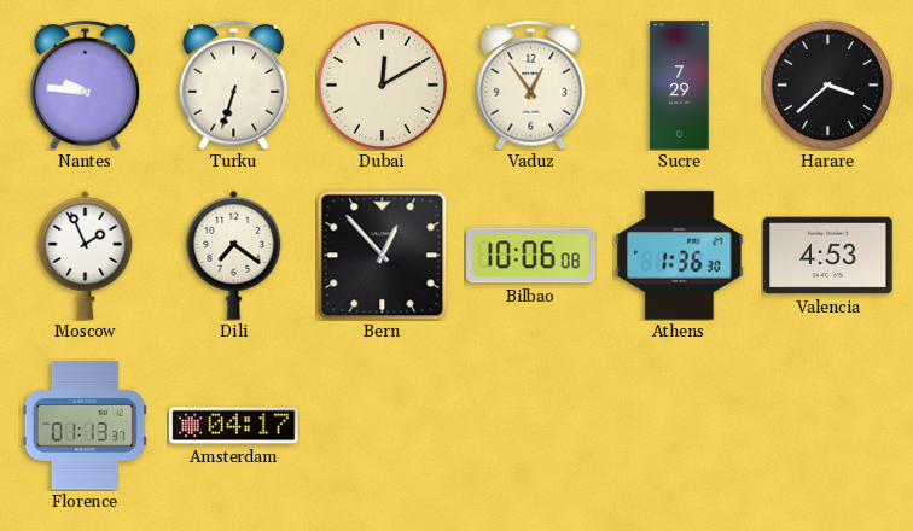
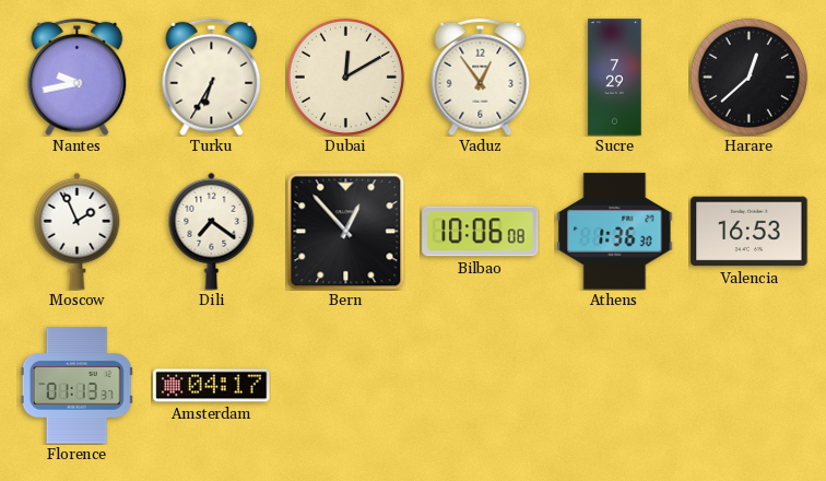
Nantes: 9:46 -> 9:43 (78, 77)
Turku: 6:33 -> 6:35 (212, 77)
Harare: 3:38 -> 12:38 (748, 77)
Valencia: 4:53 -> 16:53 (750, 232)
